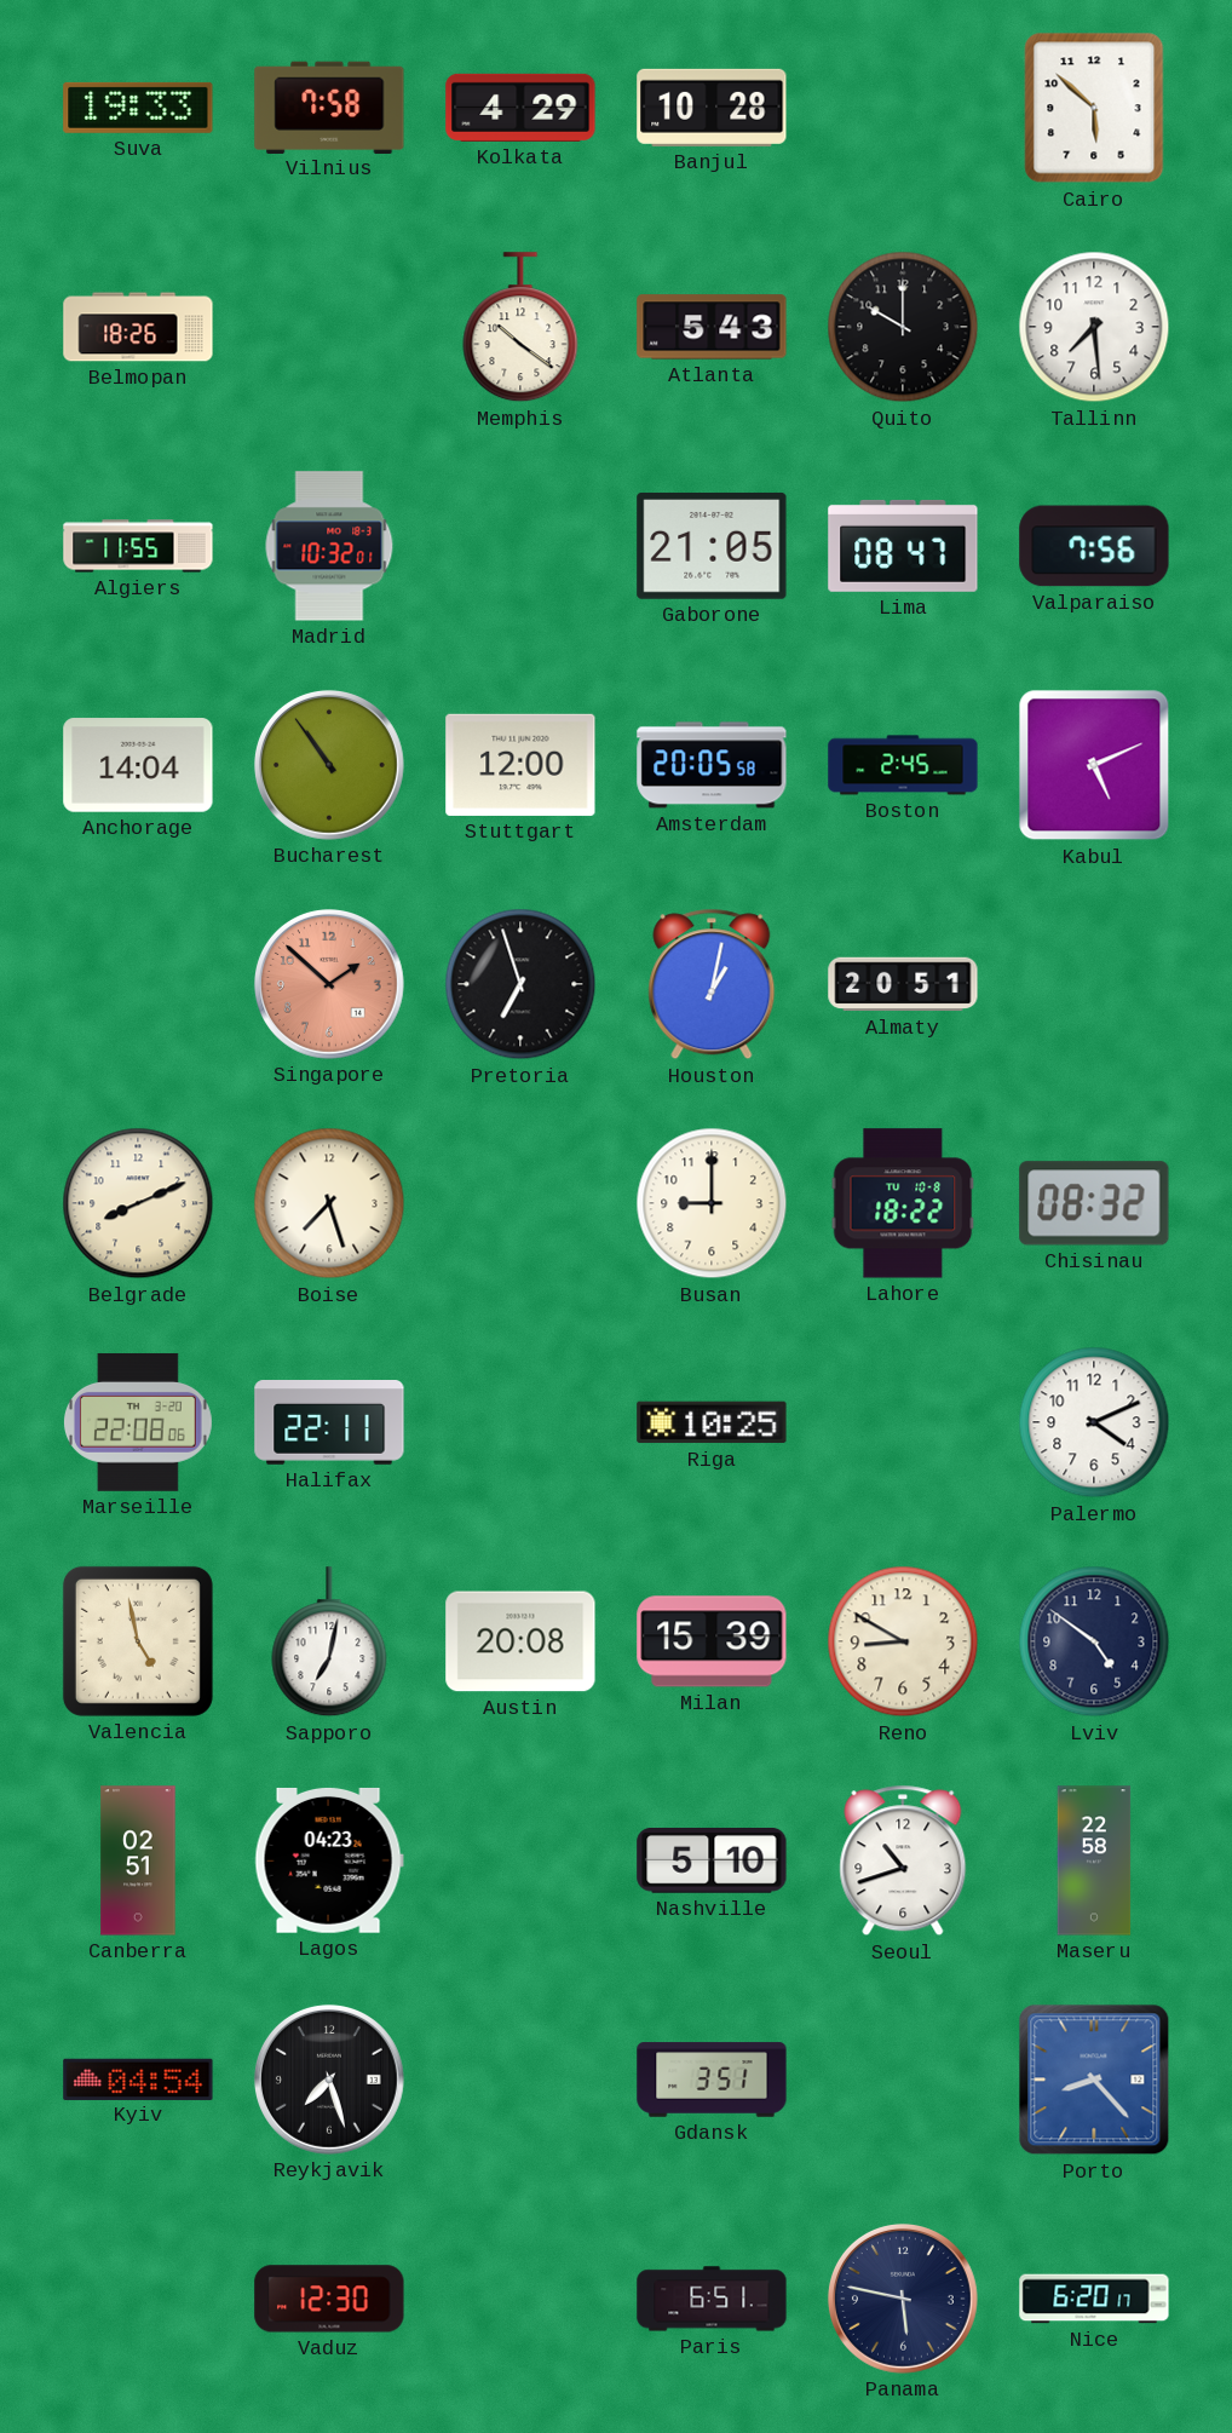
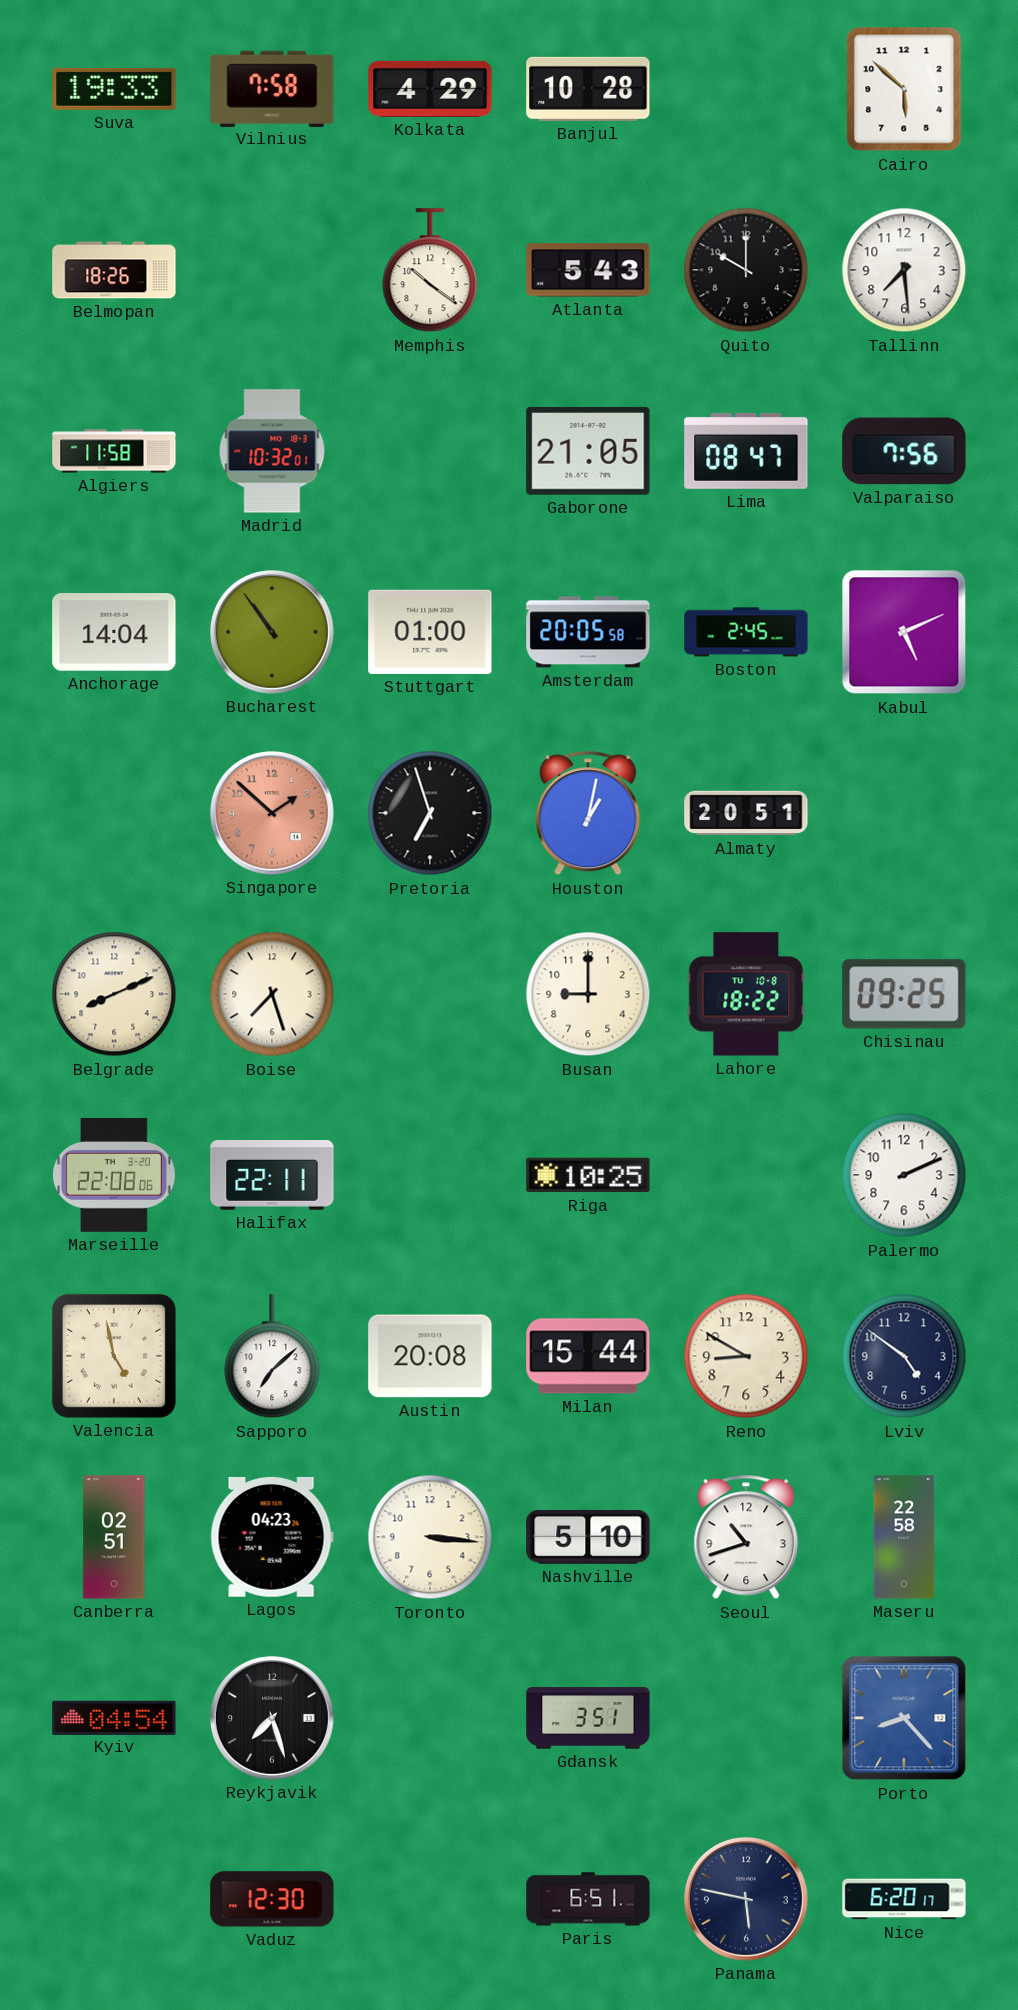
Algiers: 11:55 -> 11:58 (114, 451)
Stuttgart: 12:00 -> 01:00 (430, 632)
Chisinau: 08:32 -> 09:25 (904, 994)
Palermo: 4:11 -> 2:11 (904, 1175)
Sapporo: 7:02 -> 7:08 (272, 1357)
Milan: 15:39 -> 15:44 (588, 1356)
Toronto: none -> 3:16 (430, 1537)
